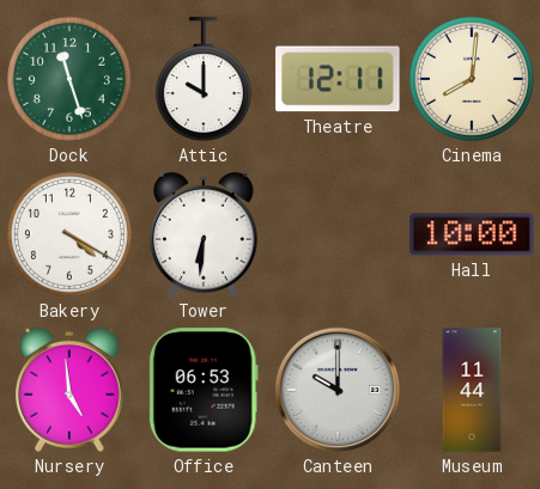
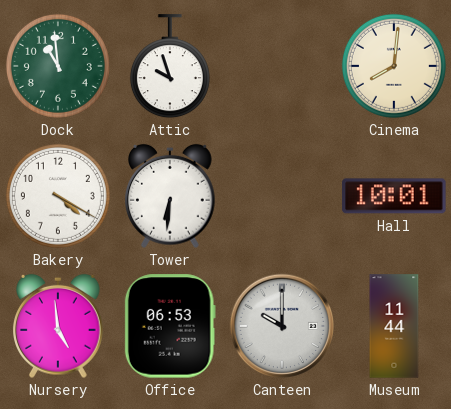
Dock: 11:27 -> 10:59 (58, 66)
Attic: 10:00 -> 9:57 (170, 67)
Theatre: 12:11 -> none (338, 79)
Hall: 10:00 -> 10:01 (394, 196)
